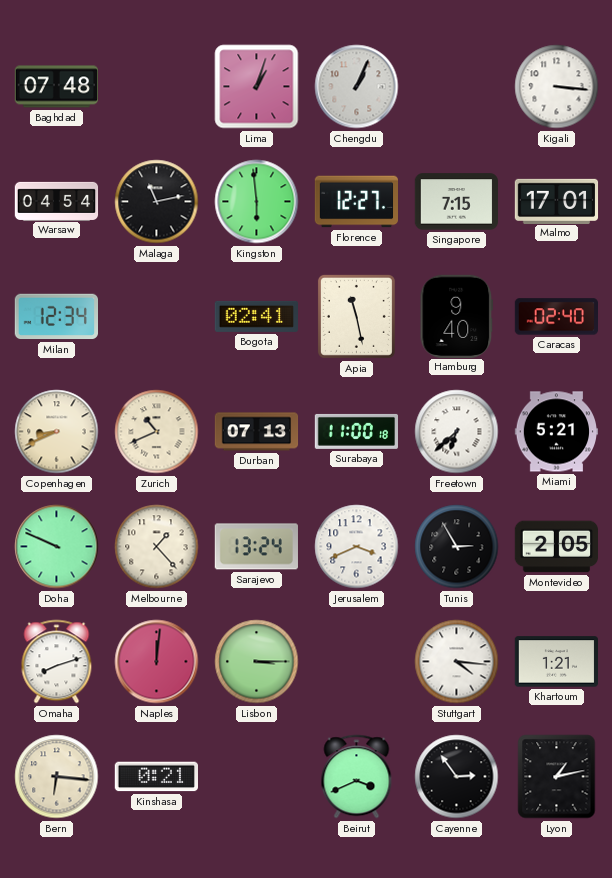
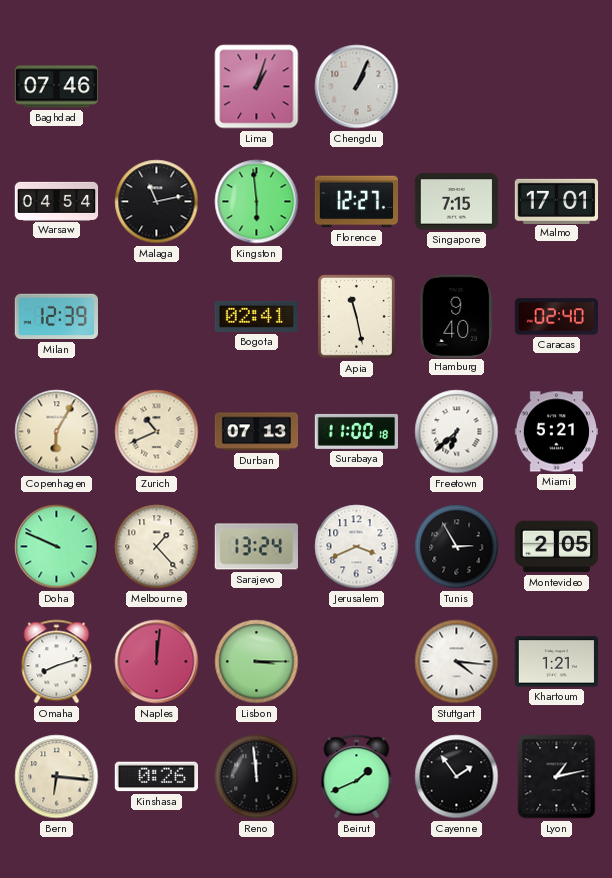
Baghdad: 07:48 -> 07:46 (56, 87)
Kigali: 3:16 -> none (557, 87)
Milan: 12:34 -> 12:39 (56, 317)
Copenhagen: 8:41 -> 6:05 (57, 432)
Kinshasa: 0:21 -> 0:26 (156, 777)
Reno: none -> 11:59 (257, 777)
Beirut: 3:41 -> 1:41 (357, 777)
Cayenne: 2:54 -> 1:54 (457, 777)
